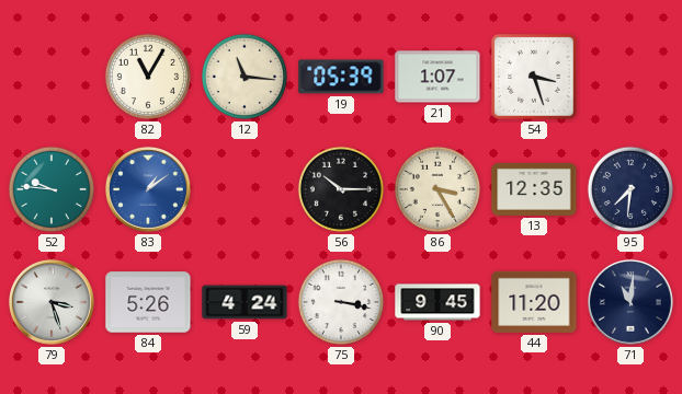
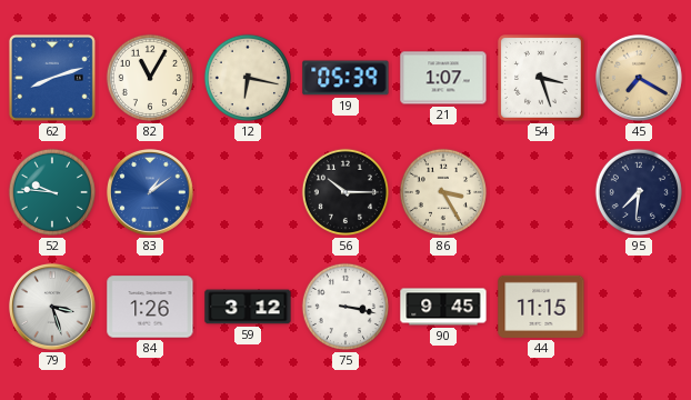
62: none -> 8:12 (52, 78)
12: 11:16 -> 6:17 (248, 78)
45: none -> 7:20 (639, 78)
13: 12:35 -> none (534, 189)
84: 5:26 -> 1:26 (150, 307)
59: 4:24 -> 3:12 (248, 307)
44: 11:20 -> 11:15 (541, 307)
71: 11:01 -> none (630, 302)
